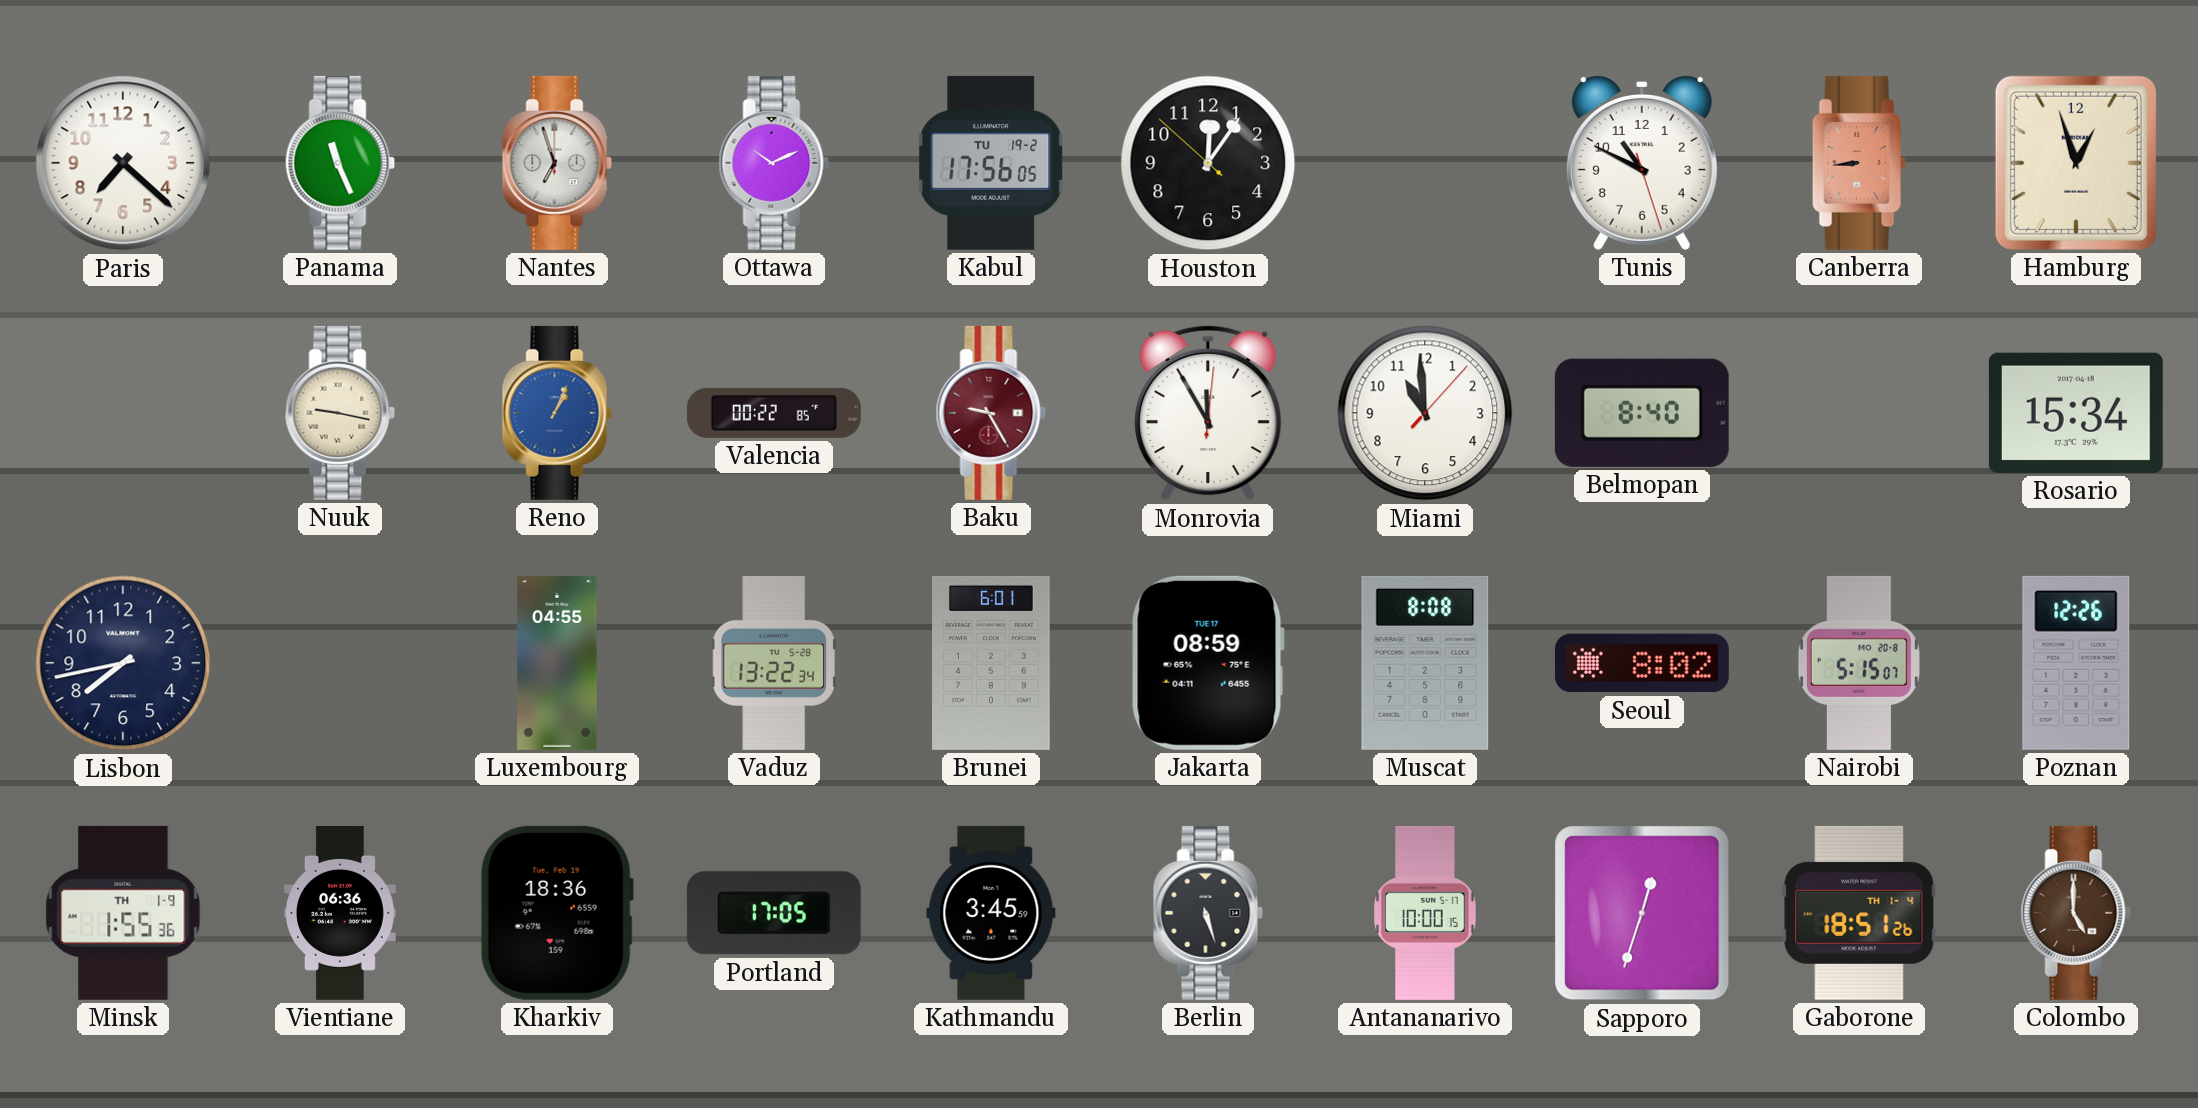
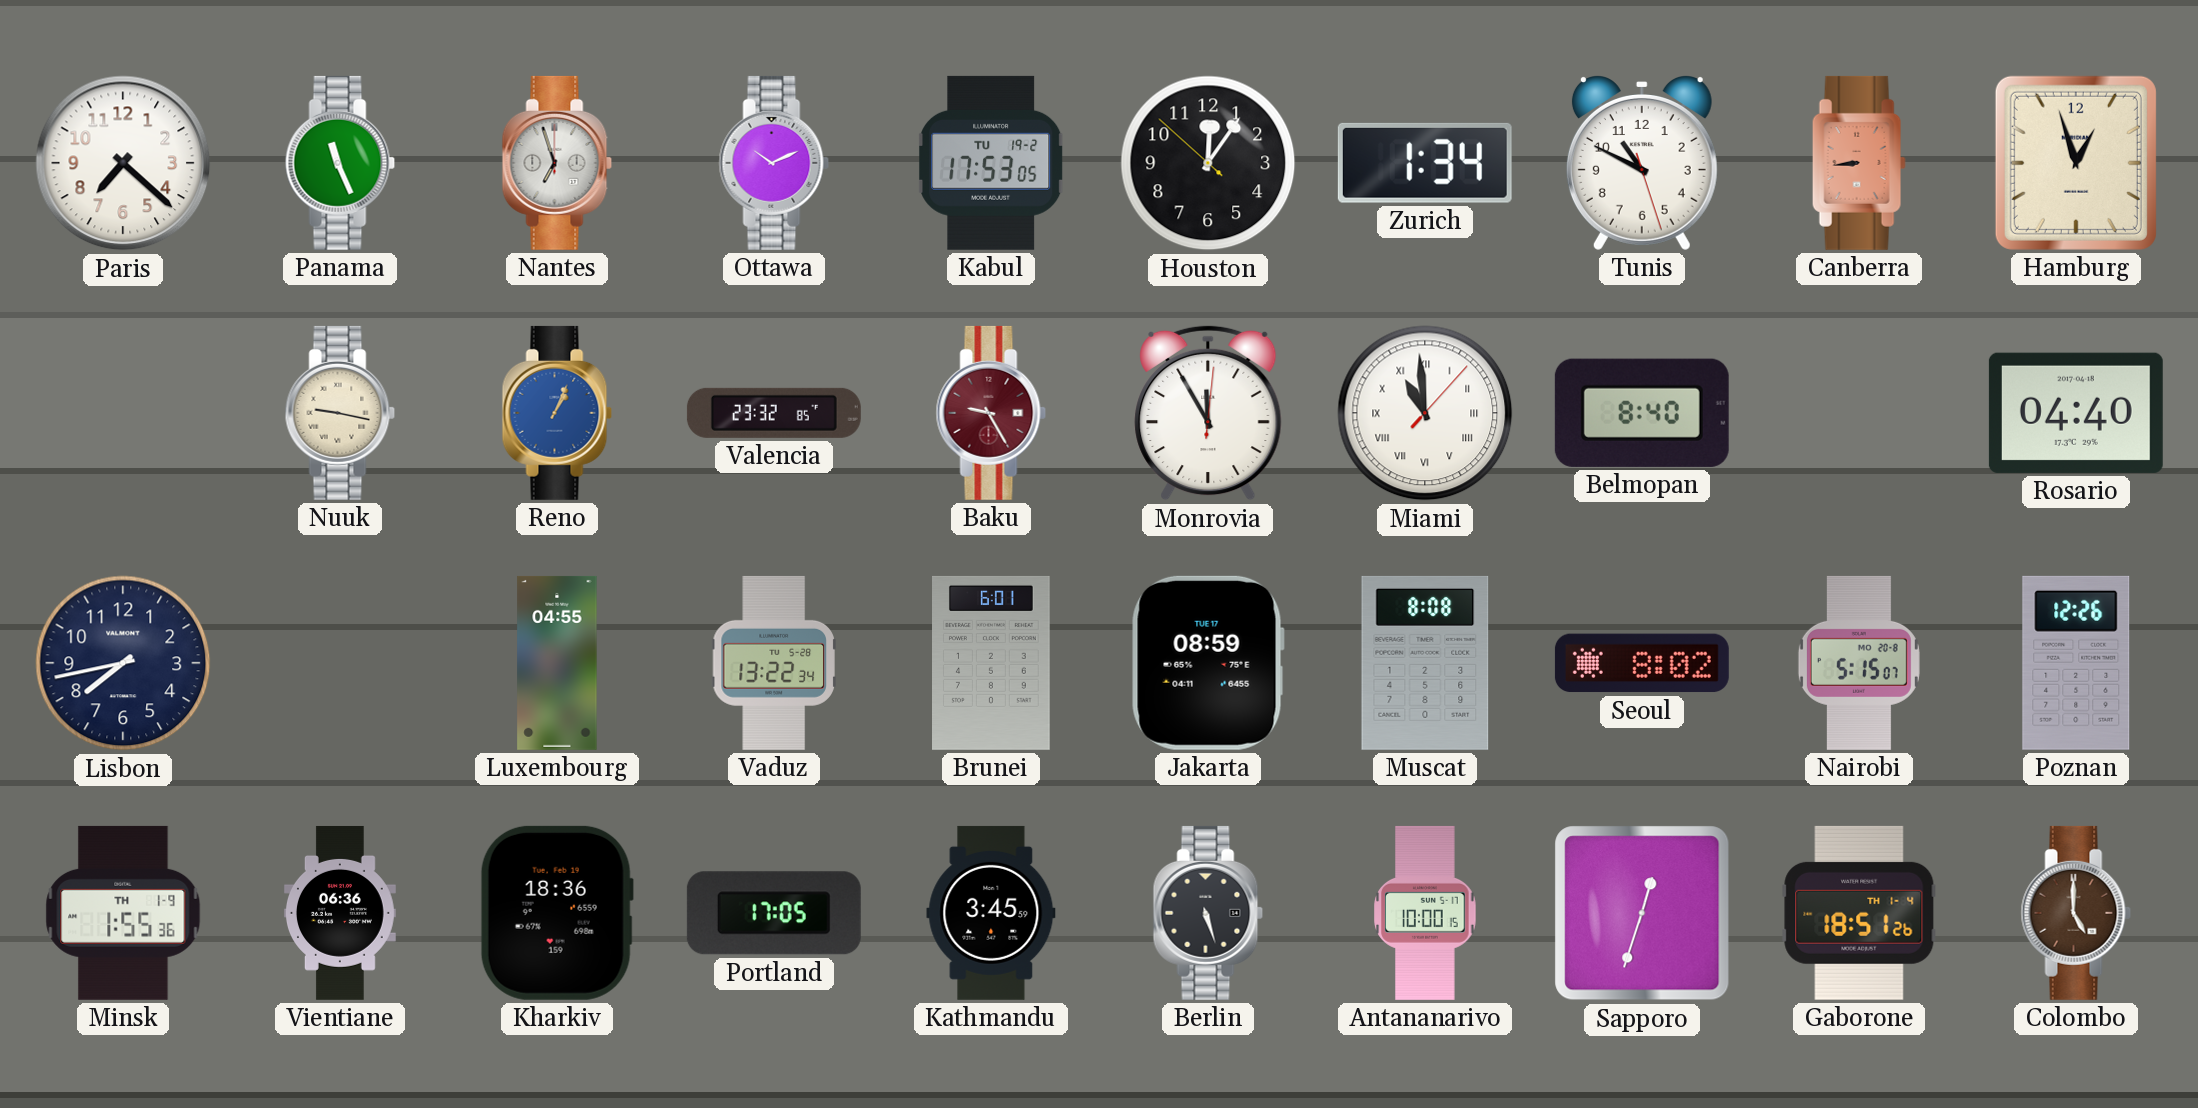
Kabul: 17:56 -> 17:53 (992, 163)
Zurich: none -> 1:34 (1425, 163)
Valencia: 00:22 -> 23:32 (774, 413)
Miami numerals: Arabic -> Roman (1425, 413)
Rosario: 15:34 -> 04:40 (2076, 413)
